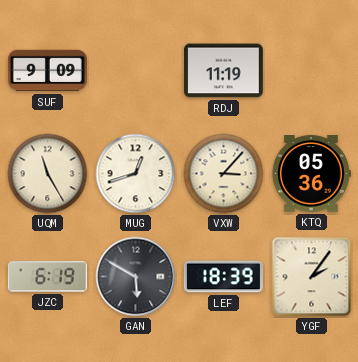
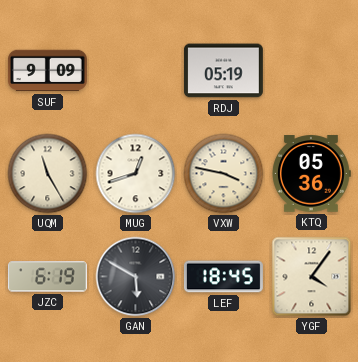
RDJ: 11:19 -> 05:19 (223, 71)
VXW: 3:07 -> 3:47 (224, 174)
LEF: 18:39 -> 18:45 (223, 277)
YGF: 2:06 -> 4:06 (312, 277)
